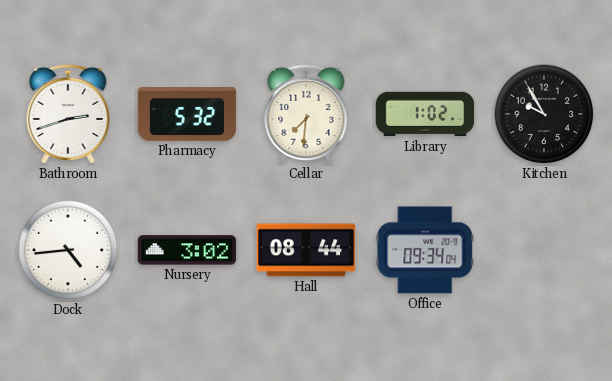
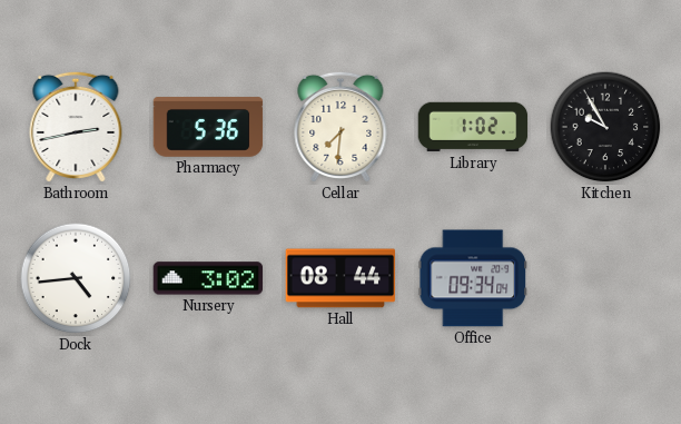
Bathroom: 2:42 -> 2:43 (76, 127)
Pharmacy: 5:32 -> 5:36 (208, 127)
